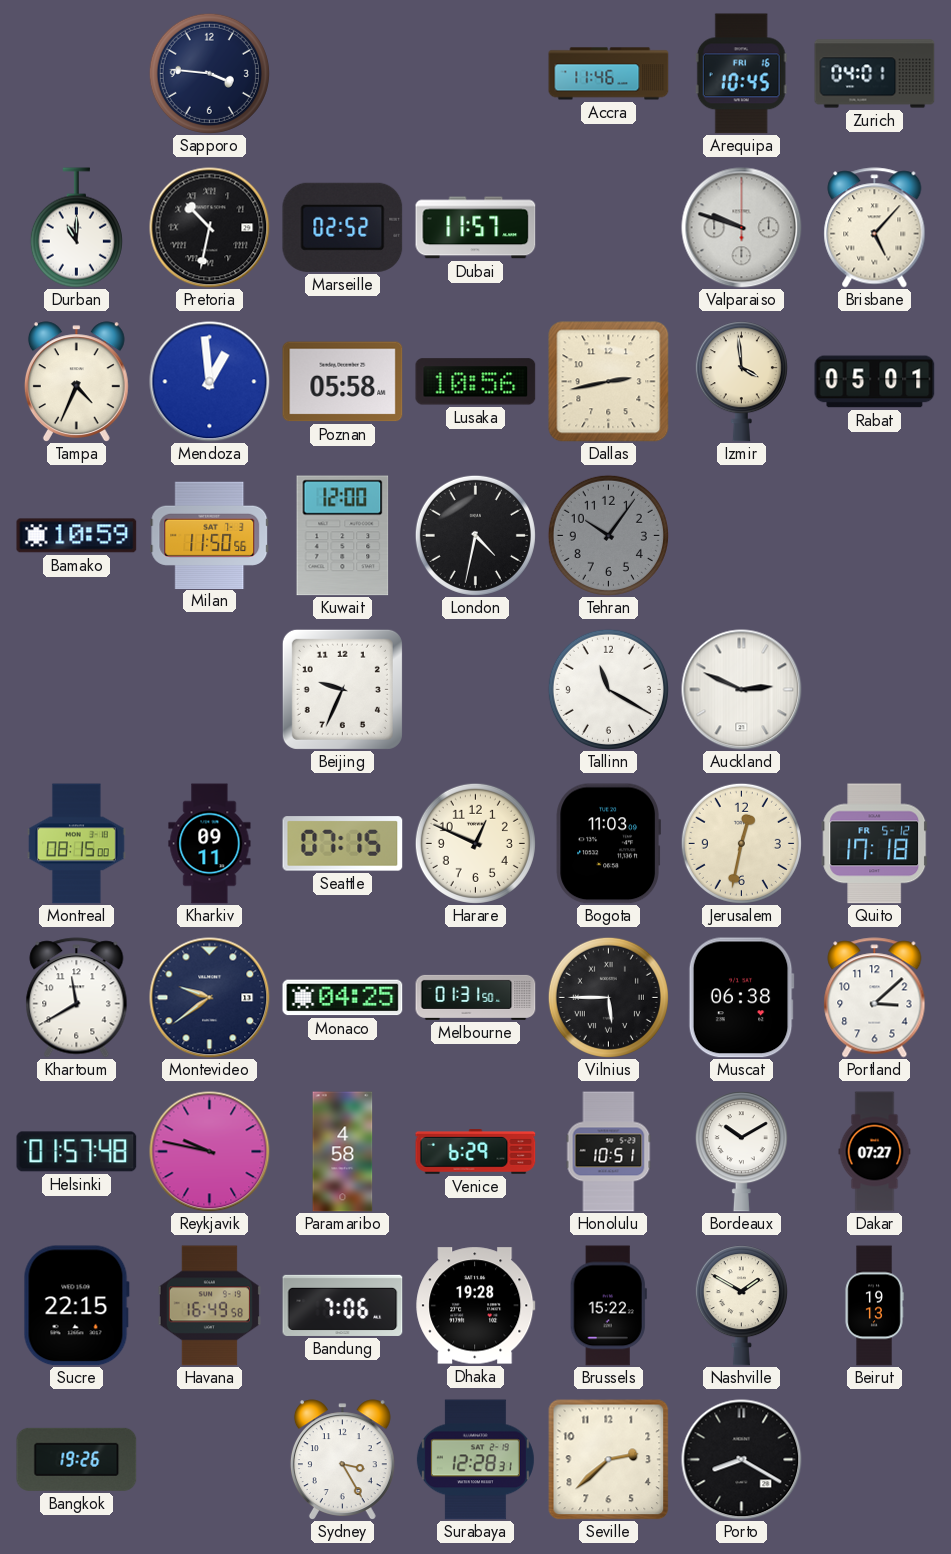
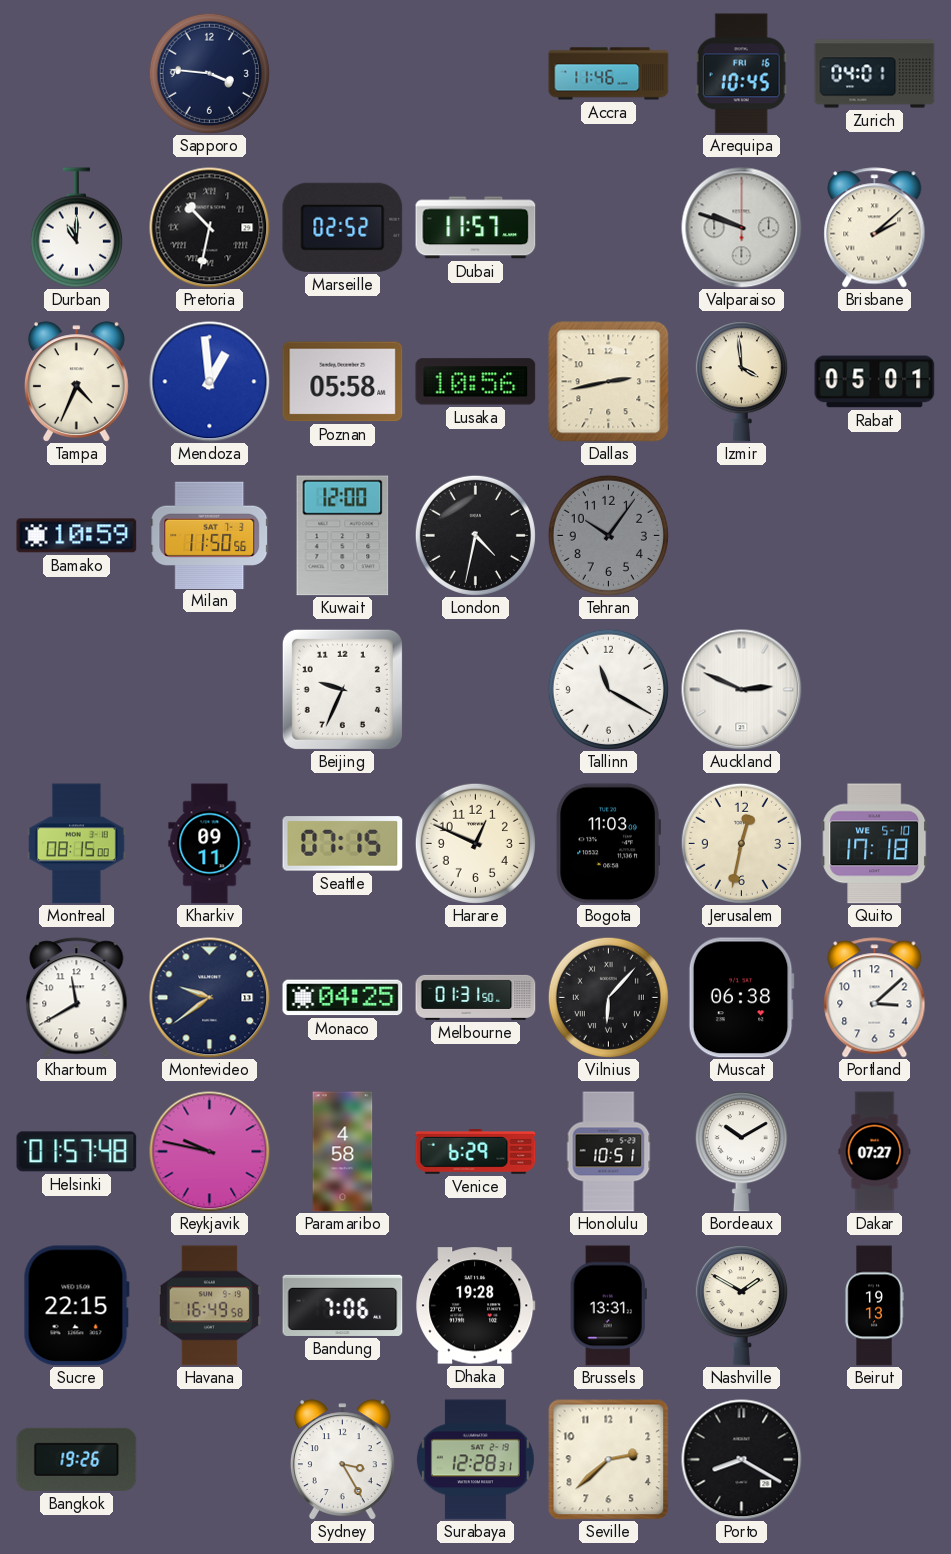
Brisbane: 5:07 -> 2:08 (875, 228)
Quito date: FR 5-12 -> WE 5-10 (875, 844)
Vilnius: 5:45 -> 6:07 (608, 997)
Brussels: 15:22 -> 13:31 (608, 1306)
